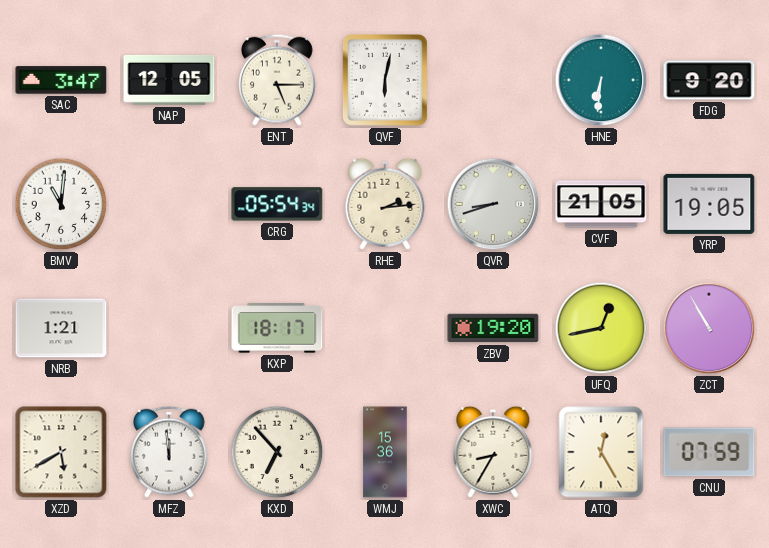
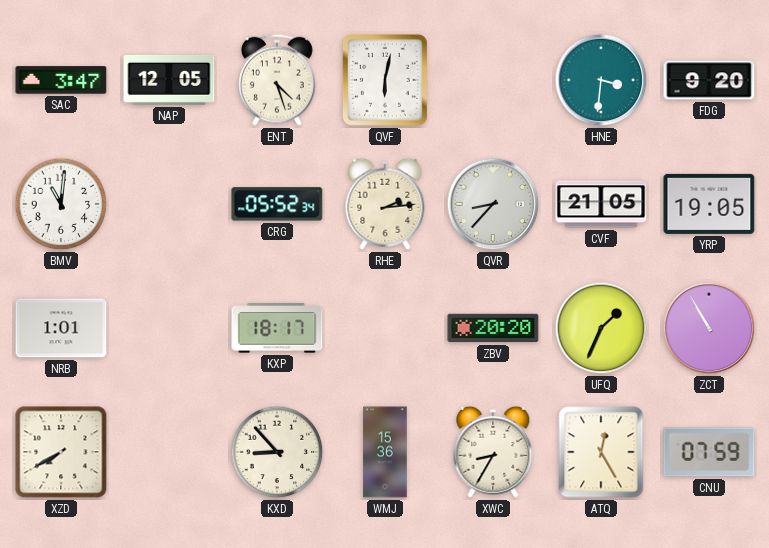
ENT: 5:15 -> 4:27 (278, 80)
HNE: 6:31 -> 3:31 (601, 80)
CRG: 05:54 -> 05:52 (277, 204)
QVR: 8:42 -> 8:37 (493, 204)
NRB: 1:21 -> 1:01 (61, 328)
ZBV: 19:20 -> 20:20 (493, 328)
UFQ: 12:43 -> 1:34 (601, 328)
XZD: 5:40 -> 7:40 (61, 452)
MFZ: 11:59 -> none (170, 452)
KXD: 6:53 -> 8:53 (277, 452)
